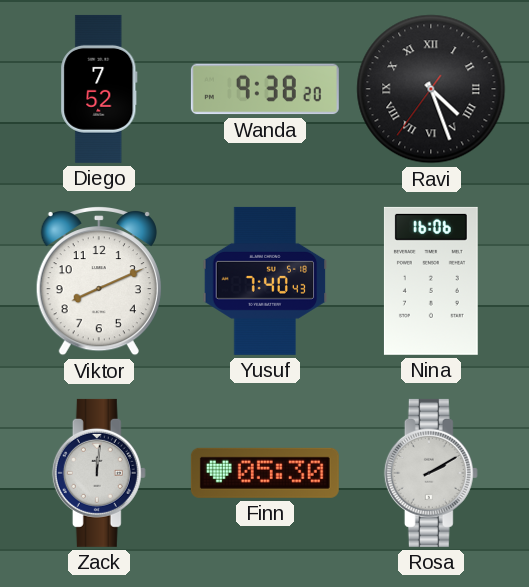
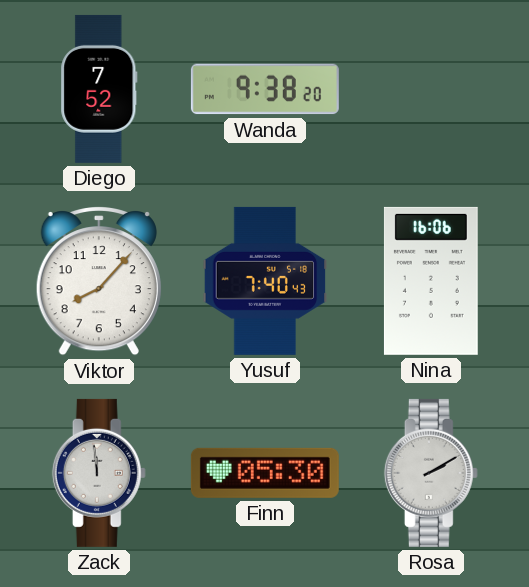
Ravi: 4:26 -> none (431, 89)
Viktor: 8:11 -> 8:07 (99, 282)
Zack: 12:01 -> 11:59 (99, 473)
